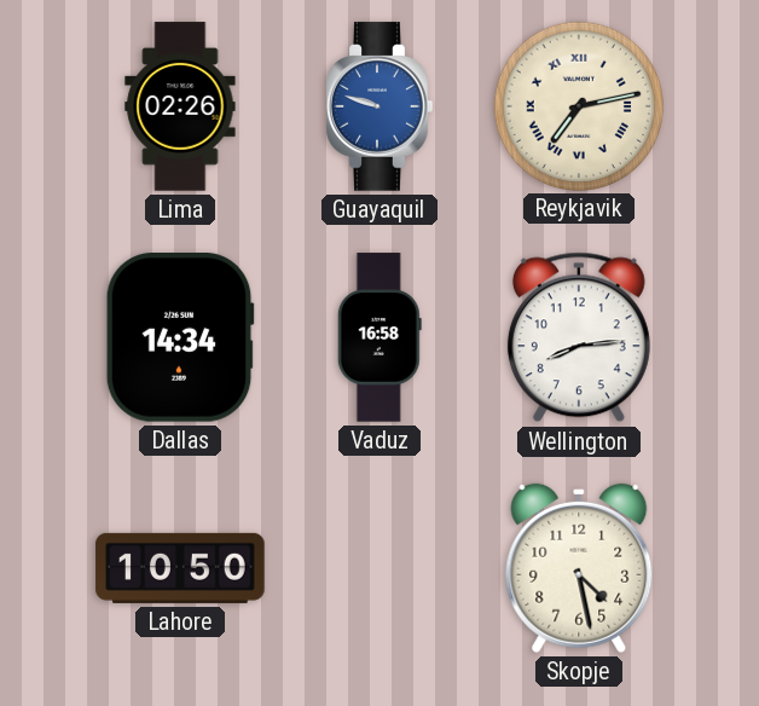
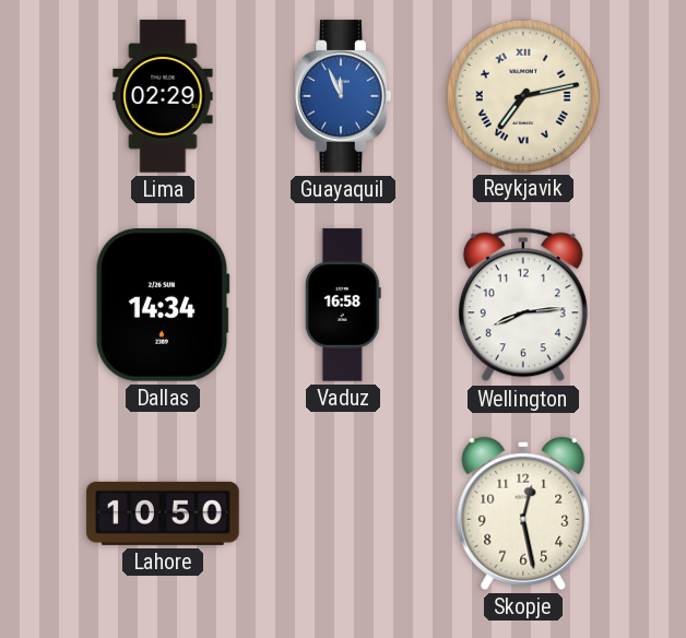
Lima: 02:26 -> 02:29 (163, 96)
Guayaquil: 9:48 -> 11:56 (343, 96)
Skopje: 4:28 -> 12:28 (523, 513)
